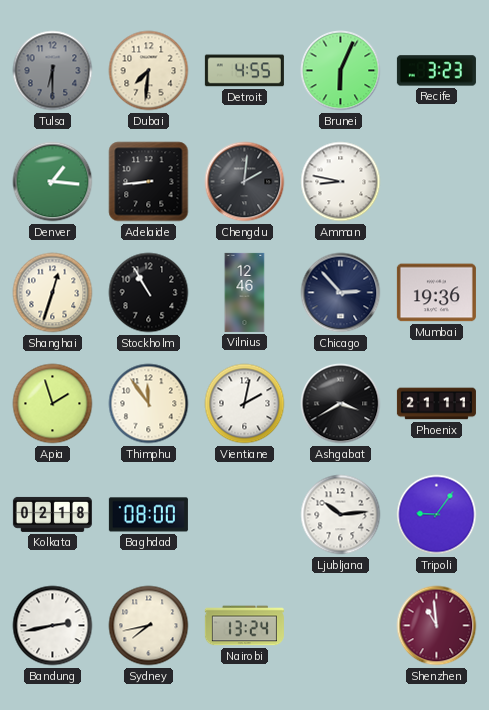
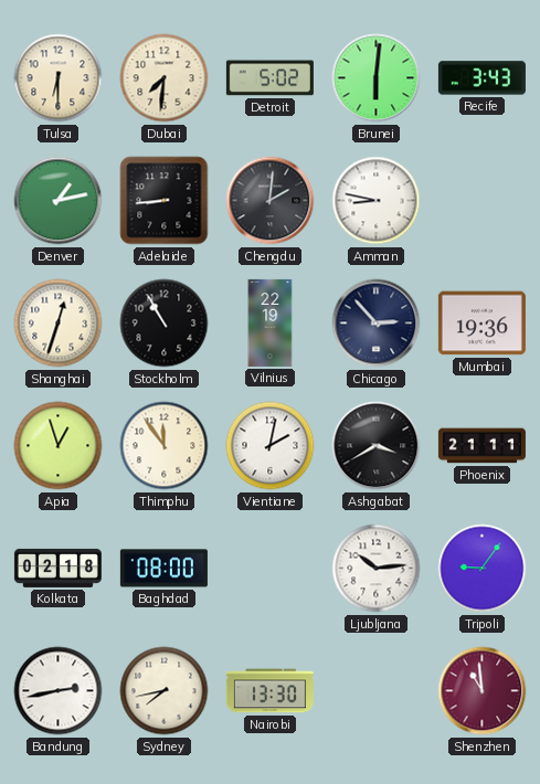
Tulsa dial: grey -> cream (59, 78)
Detroit: 4:55 -> 5:02 (269, 78)
Brunei: 6:04 -> 6:01 (377, 78)
Recife: 3:23 -> 3:43 (481, 78)
Denver: 1:16 -> 1:13 (59, 201)
Vilnius: 12:46 -> 22:19 (271, 322)
Apia: 1:57 -> 12:57 (59, 446)
Nairobi: 13:24 -> 13:30 (269, 691)
